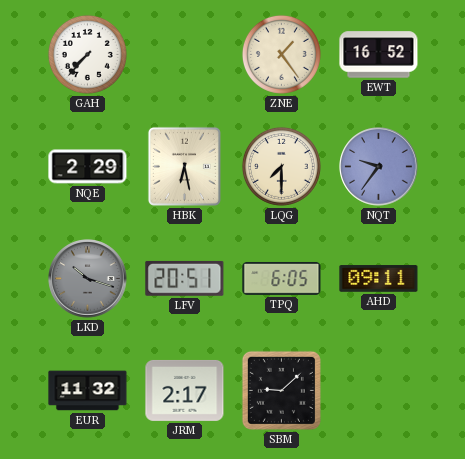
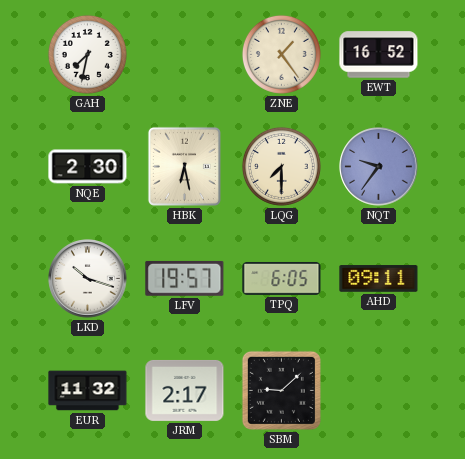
GAH: 7:37 -> 7:32 (87, 54)
NQE: 2:29 -> 2:30 (88, 167)
LKD dial: grey -> white (88, 279)
LFV: 20:51 -> 19:57 (185, 278)
